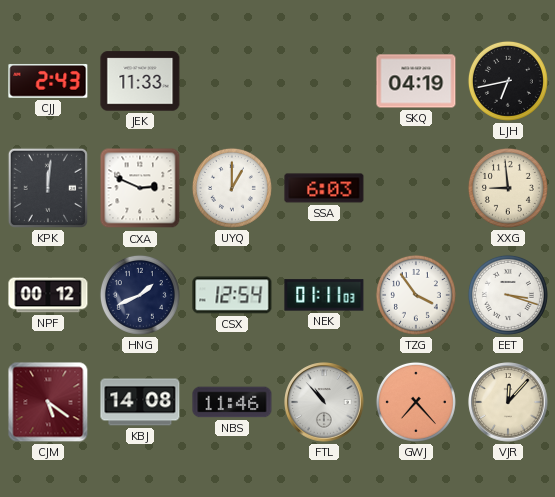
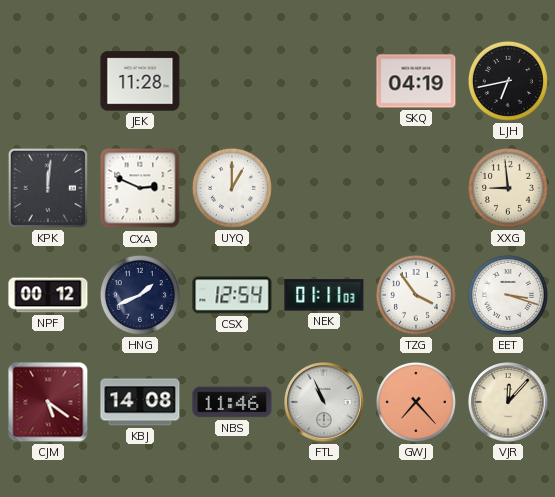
CJJ: 2:43 -> none (48, 81)
JEK: 11:33 -> 11:28 (140, 81)
SSA: 6:03 -> none (324, 188)
FTL: 10:53 -> 10:56 (324, 402)
